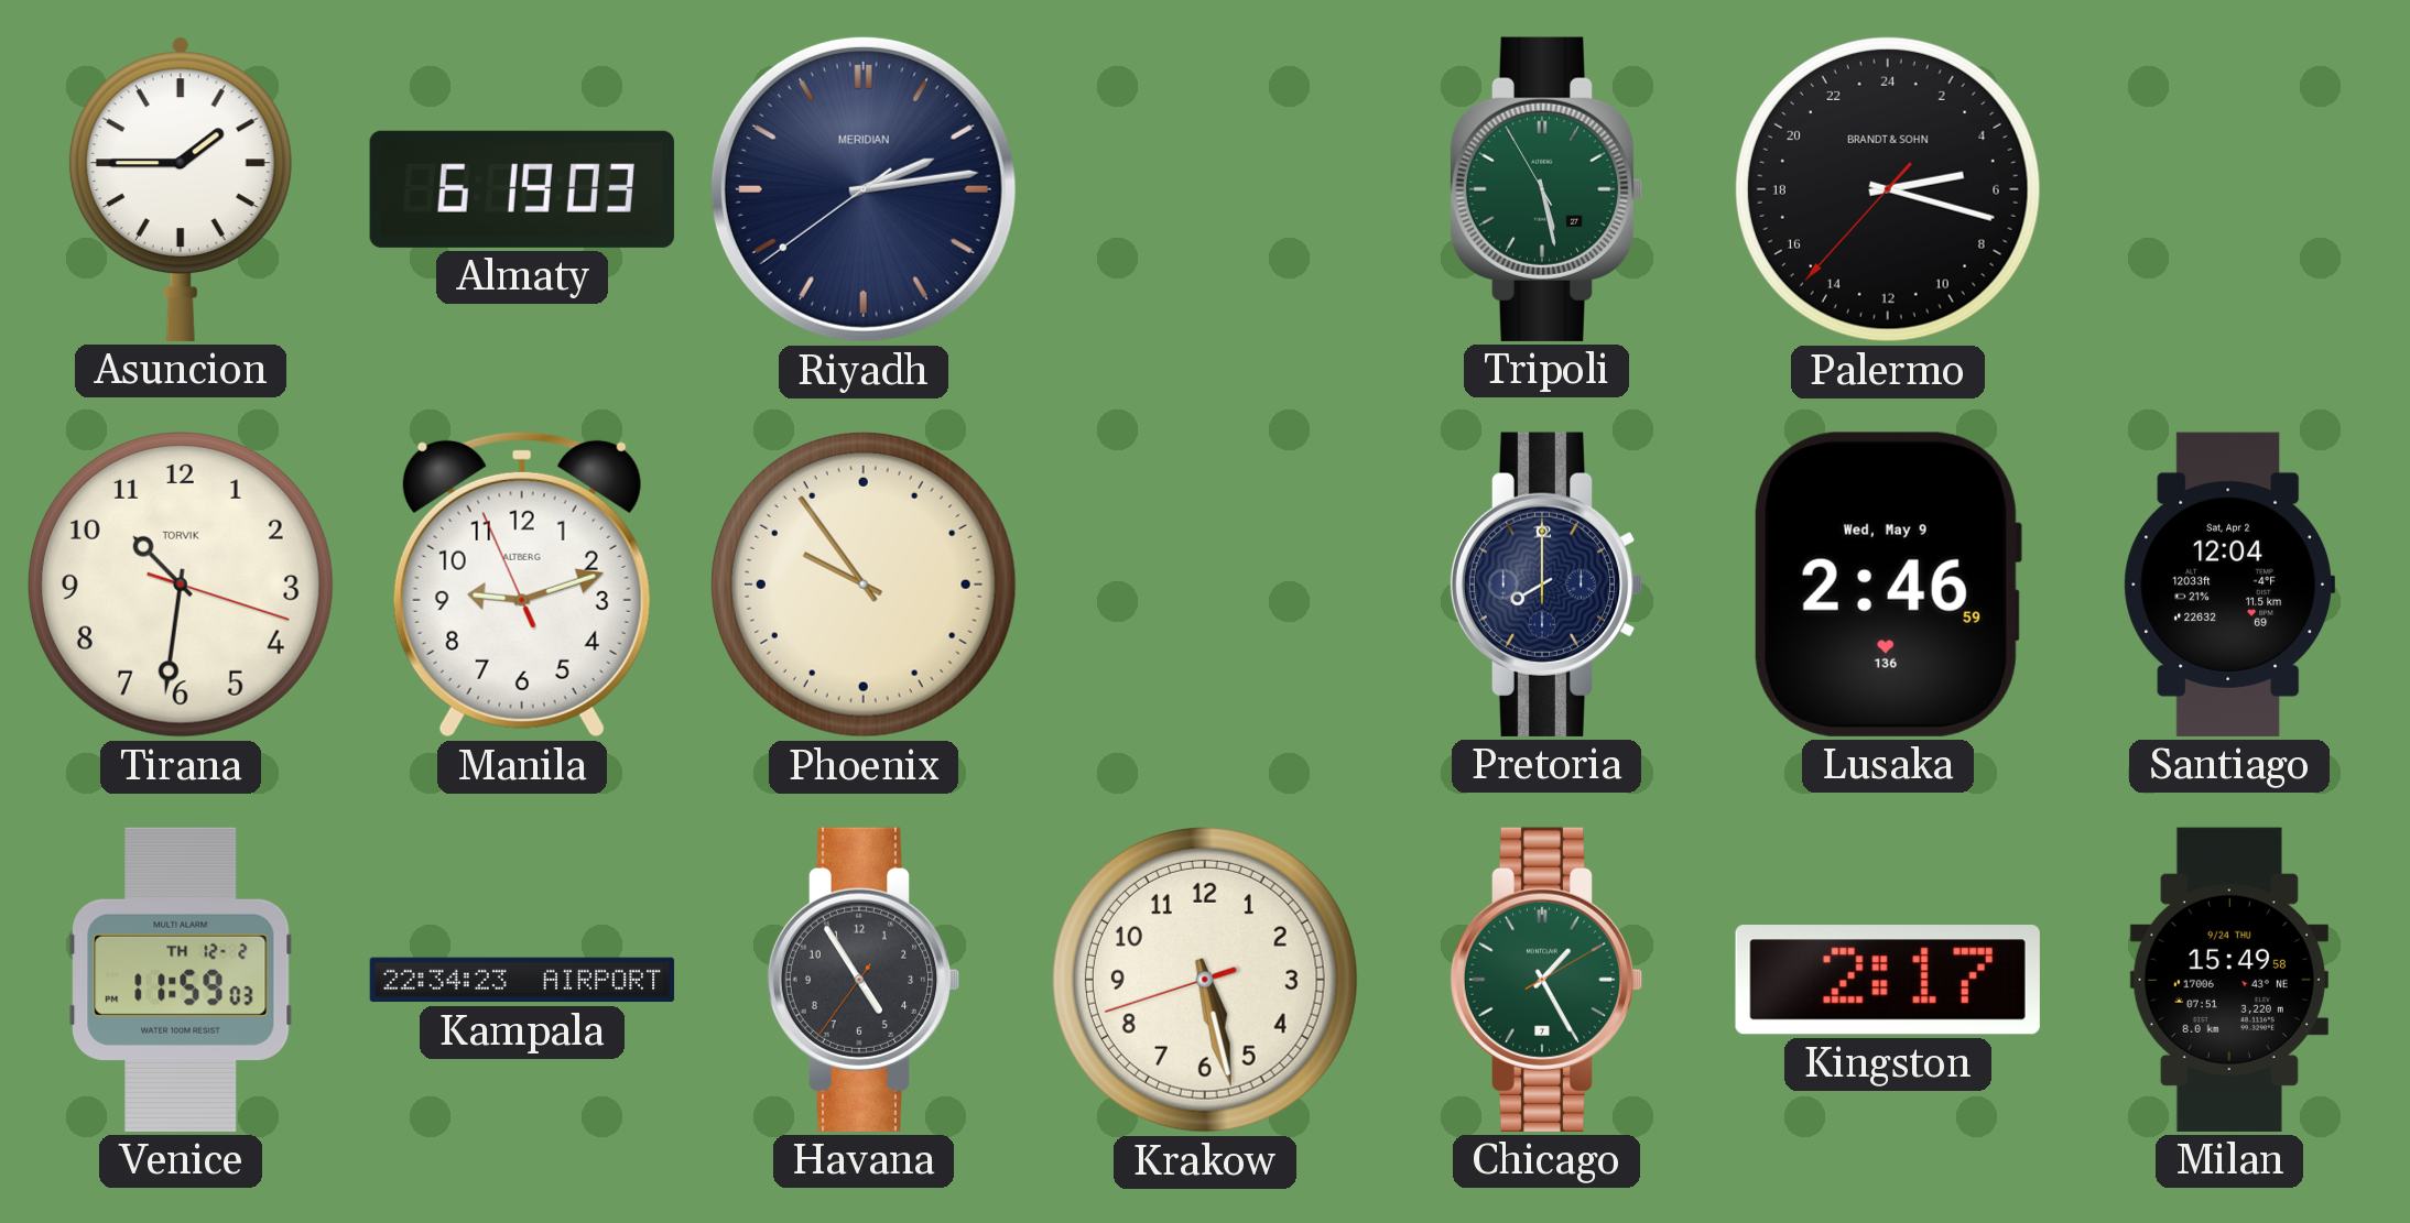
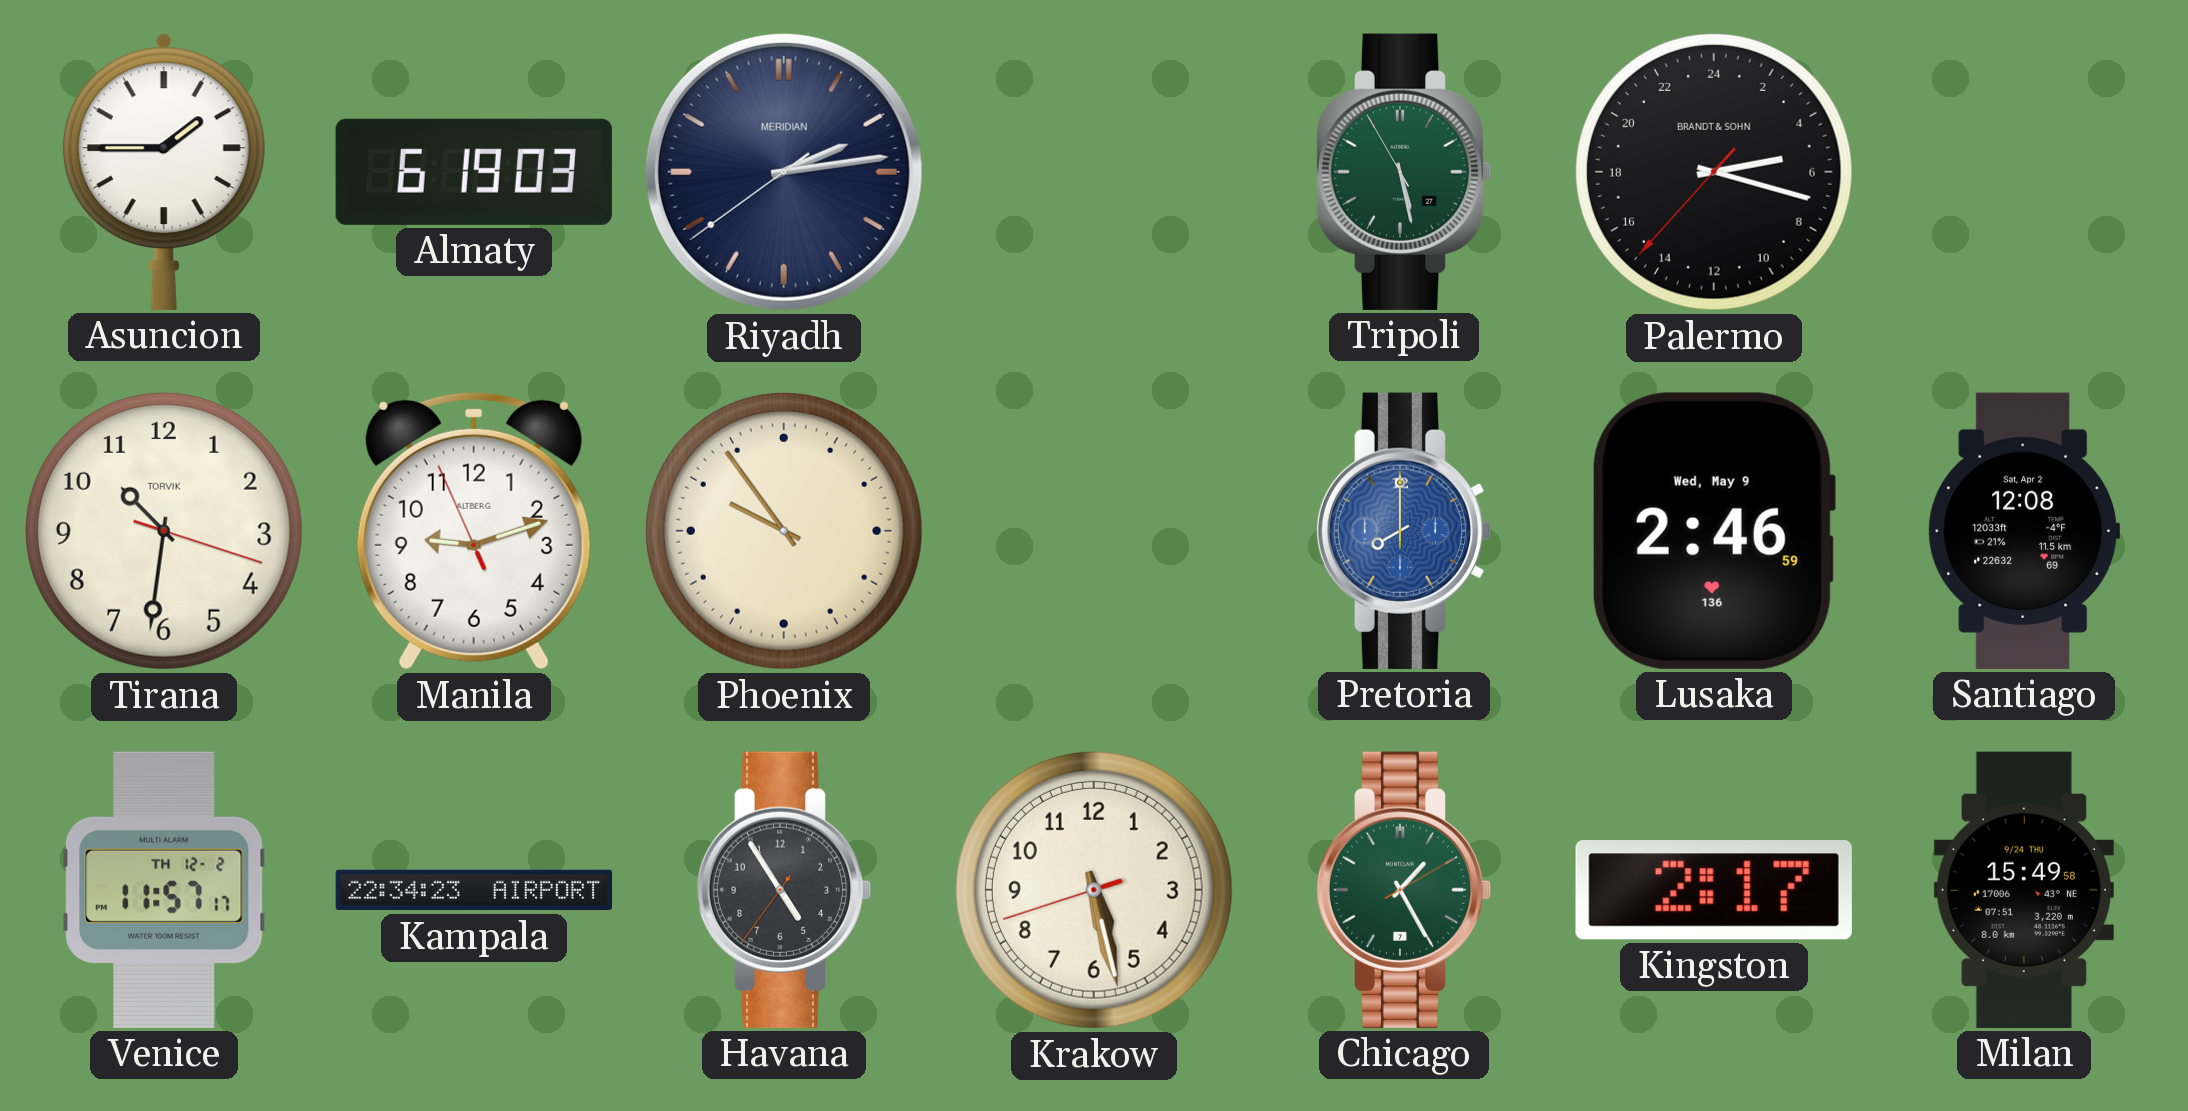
Pretoria dial: navy -> blue (1404, 531)
Santiago: 12:04 -> 12:08 (2023, 531)
Venice: 11:59 -> 11:57 (164, 890)
